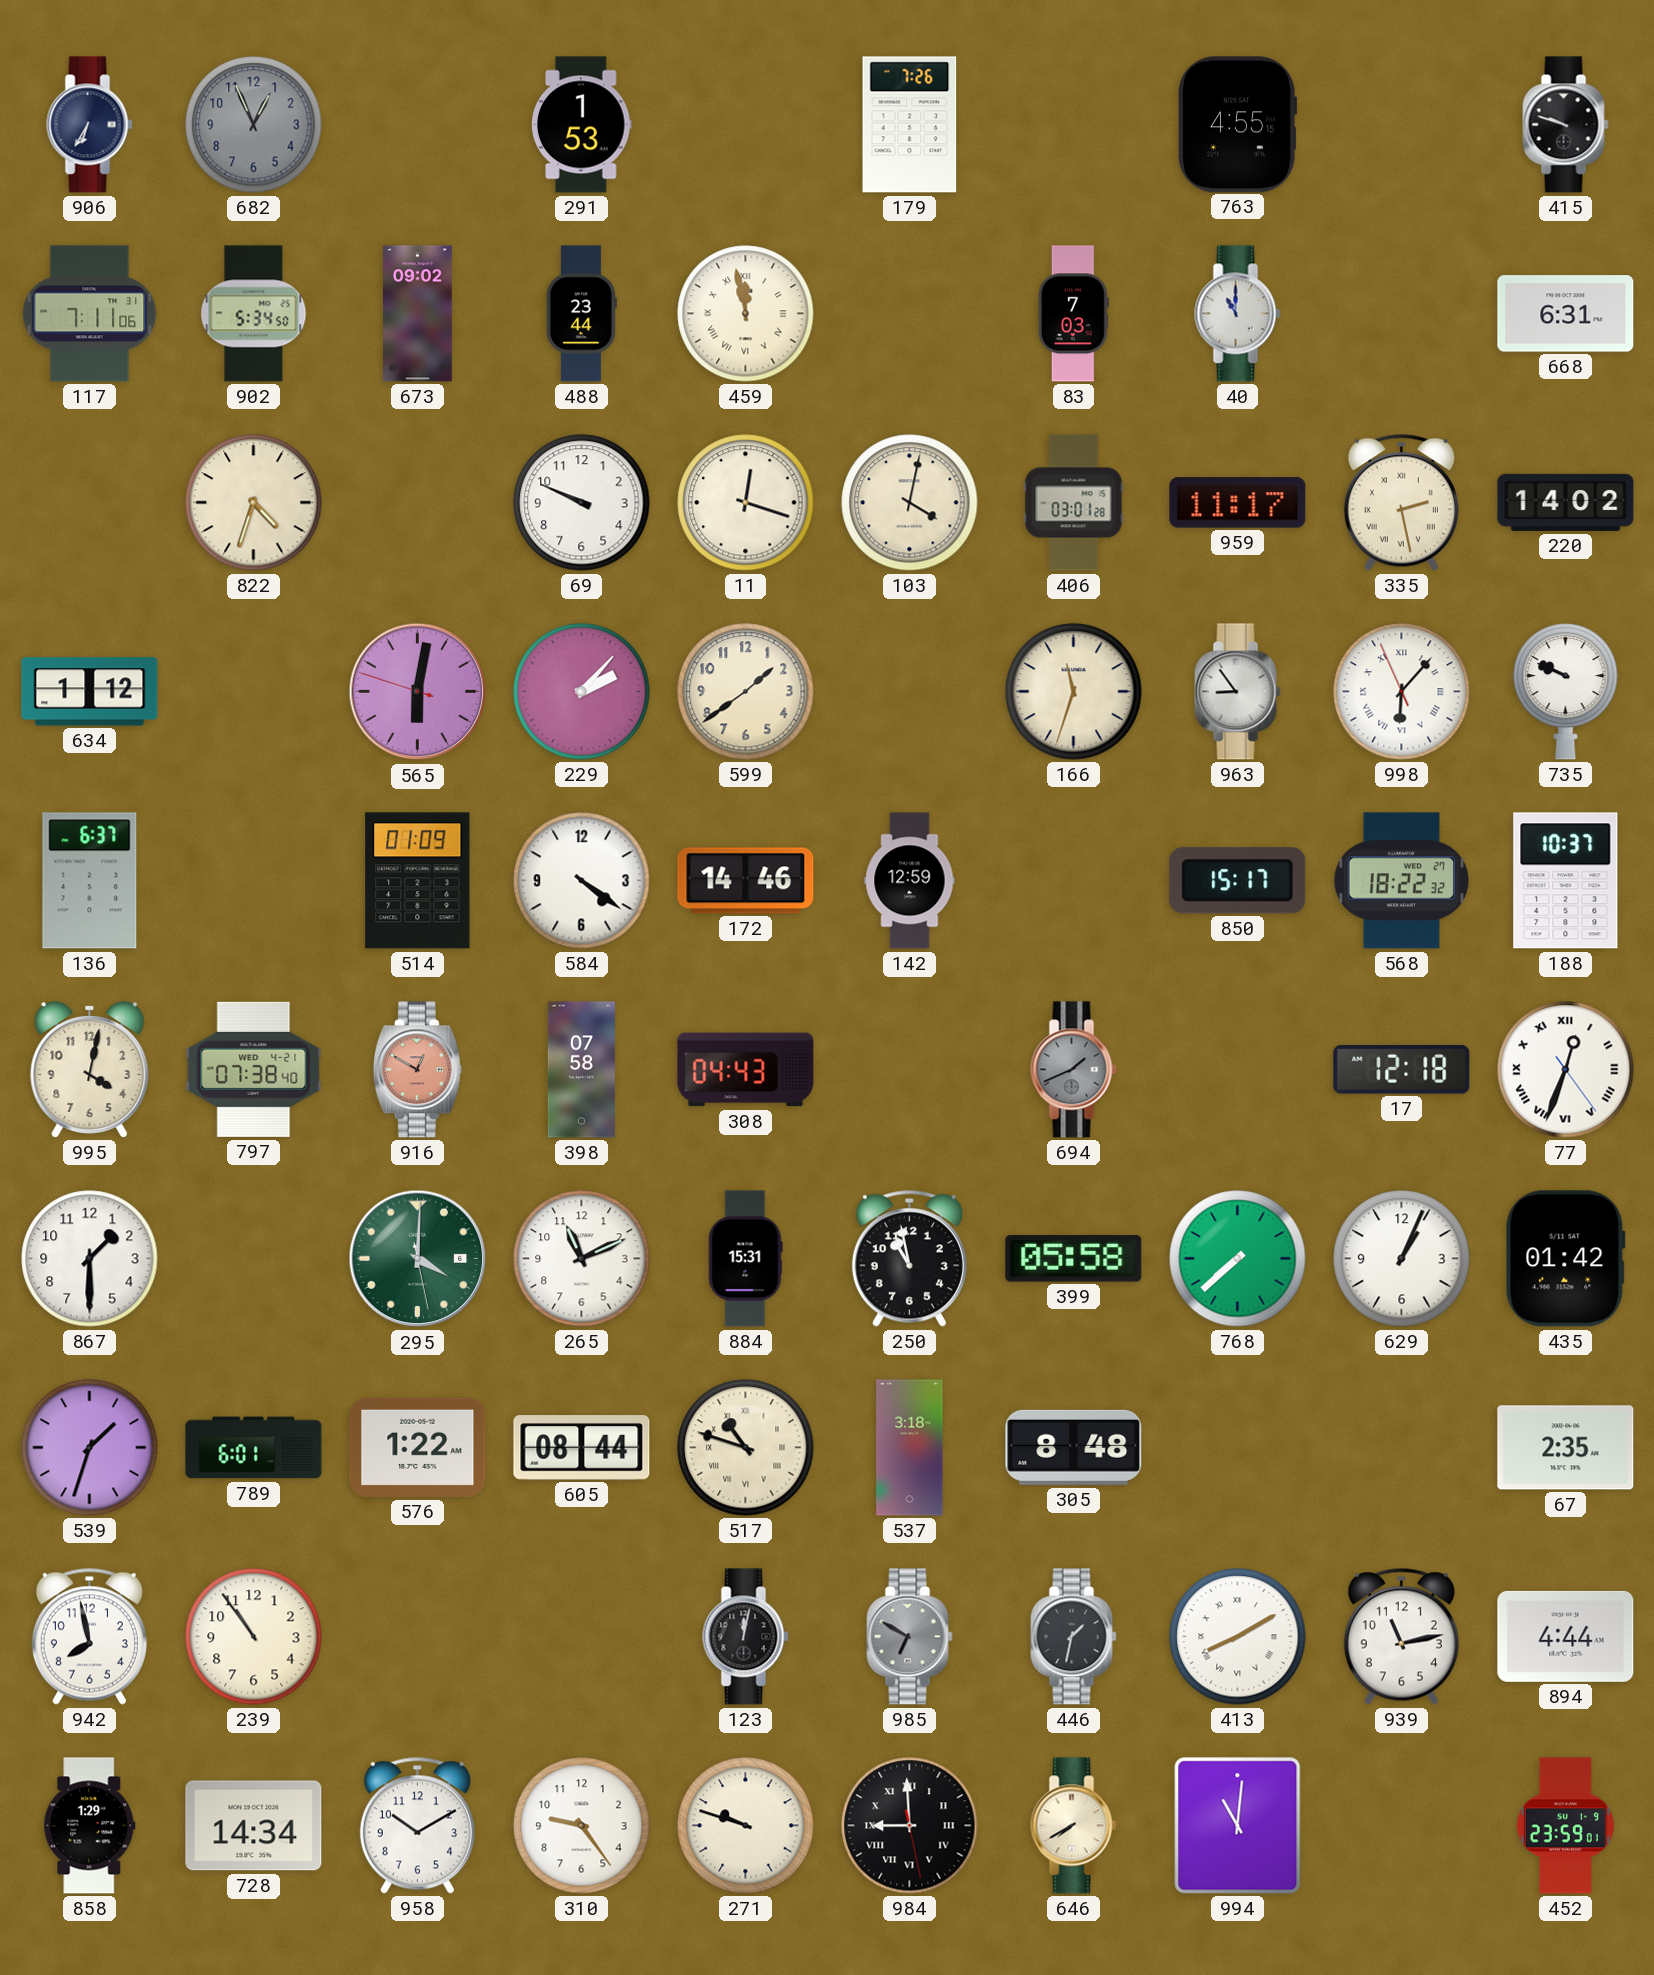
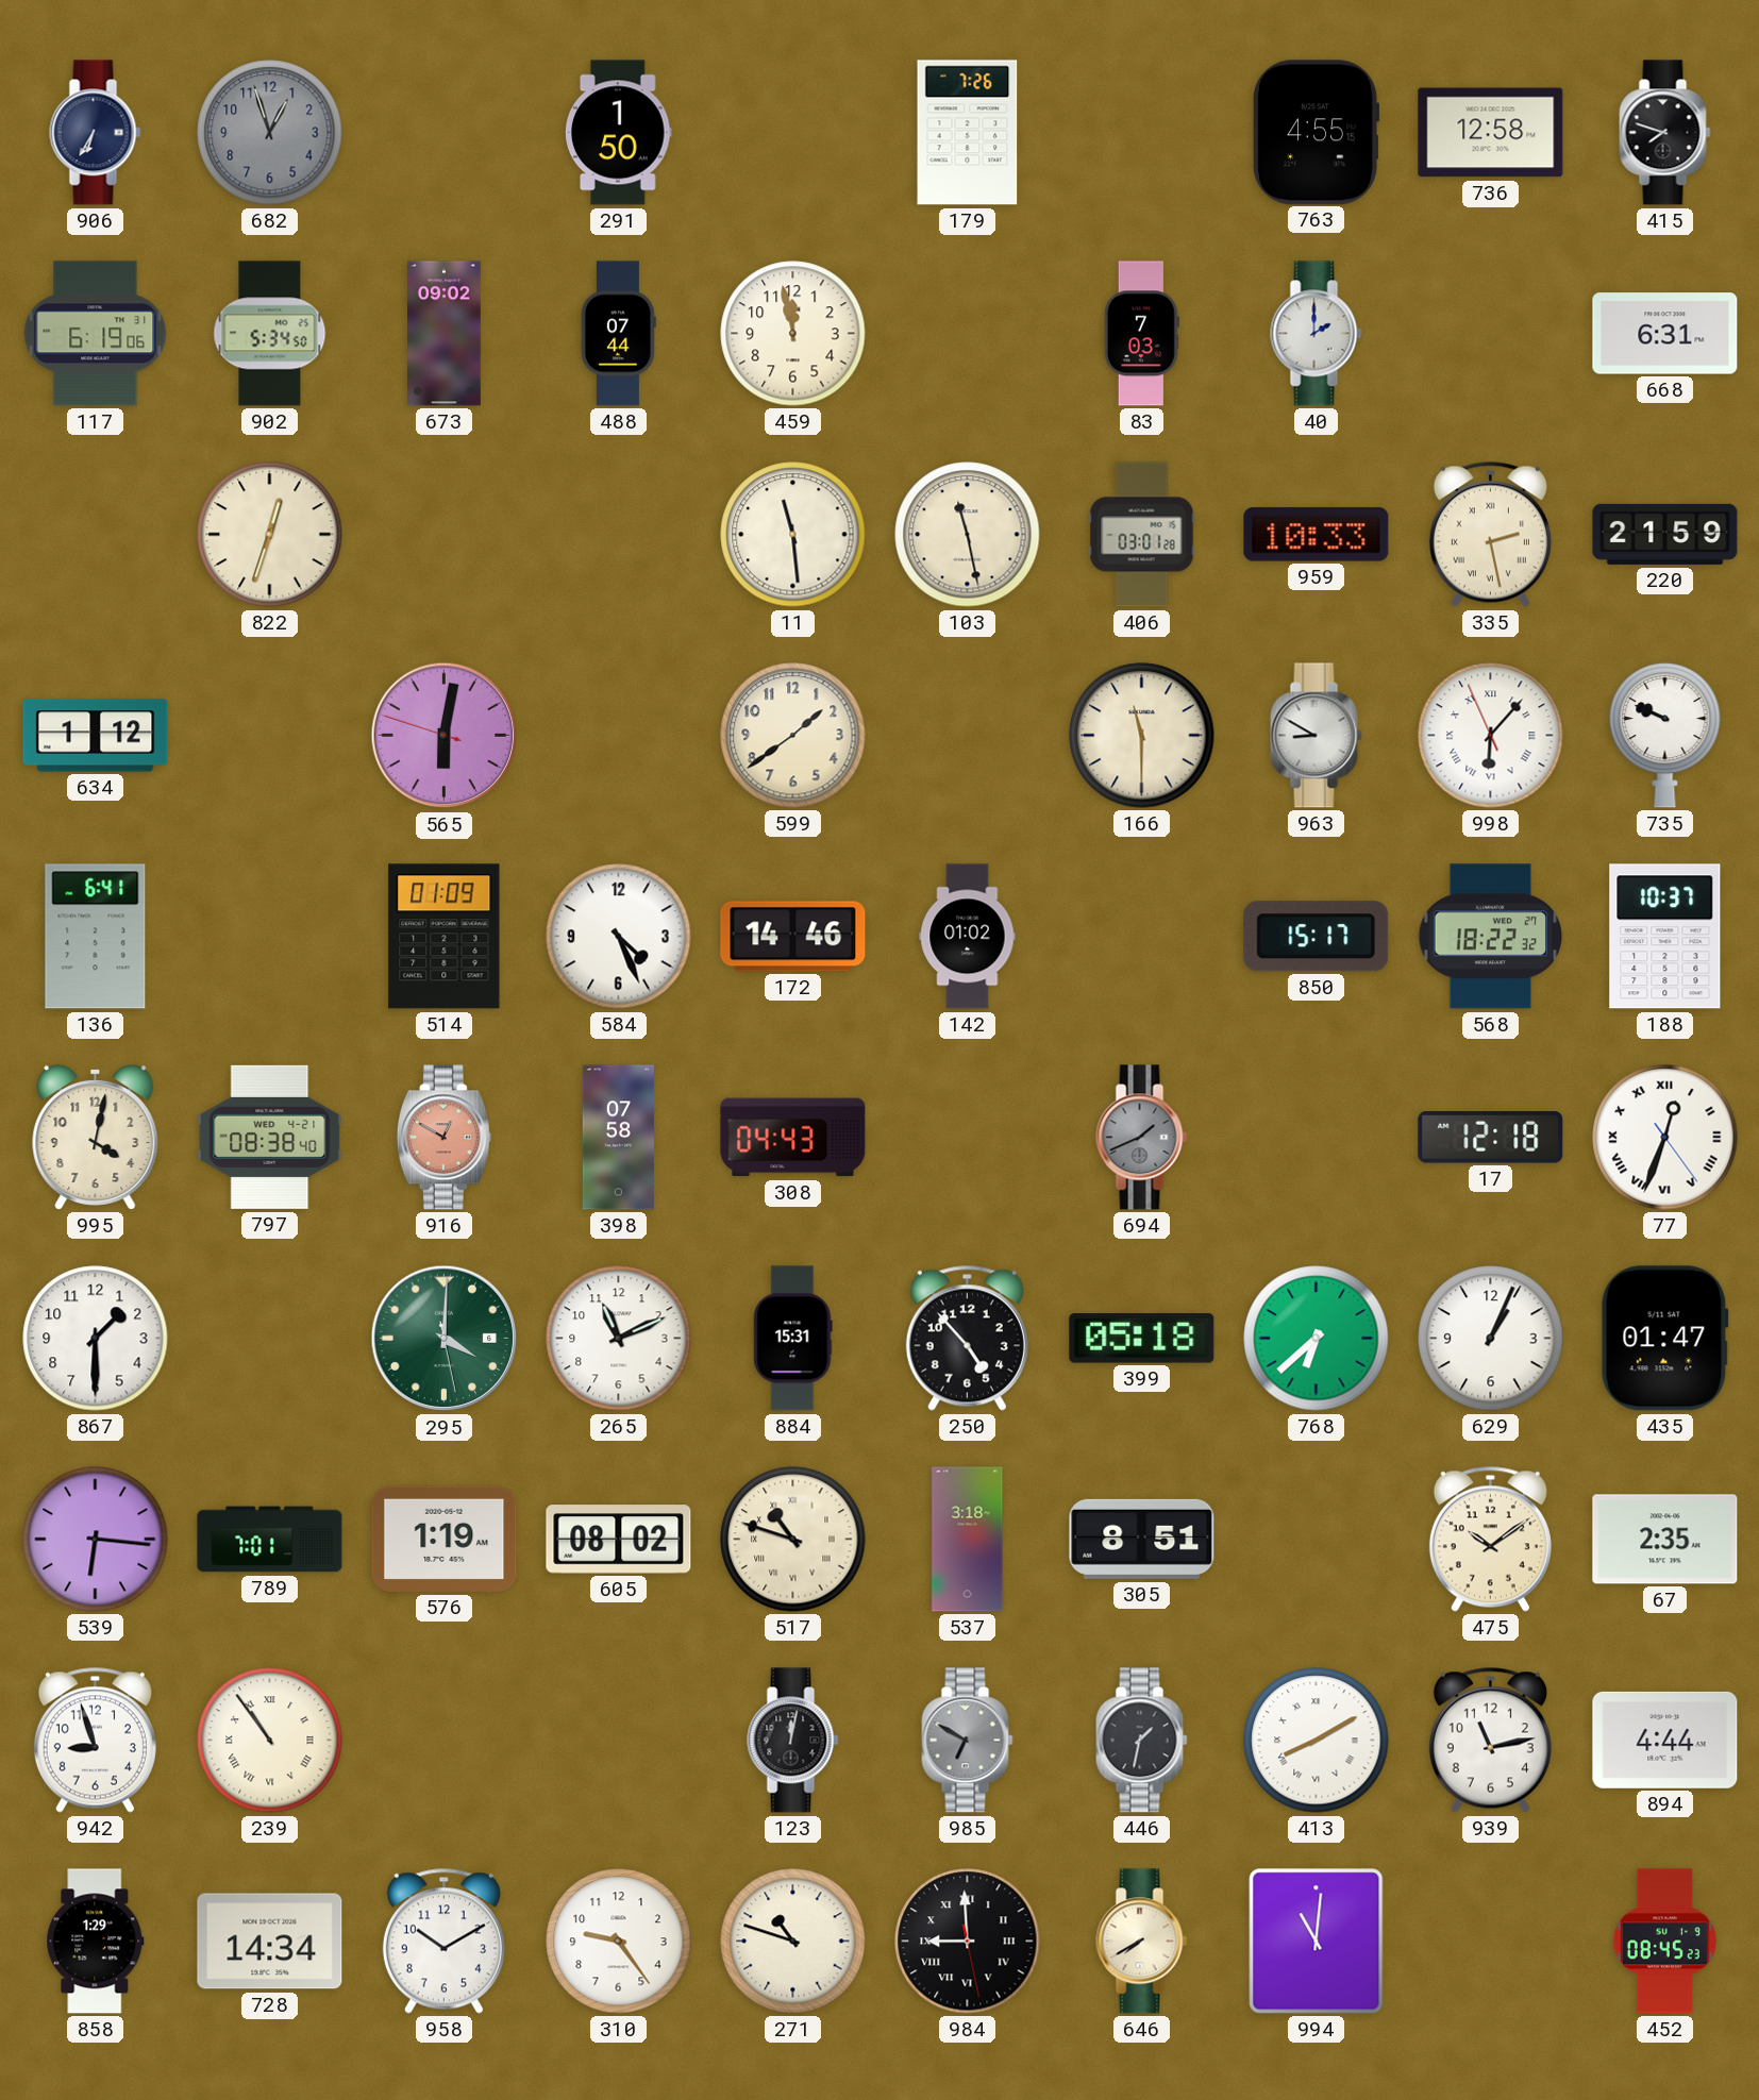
682: 12:56 -> 12:57 (270, 133)
291: 1:53 -> 1:50 (619, 133)
736: none -> 12:58 (1491, 133)
415: 9:48 -> 7:48 (1665, 133)
117: 7:11 -> 6:19 (96, 334)
488: 23:44 -> 07:44 (618, 334)
459 numerals: Roman -> Arabic (793, 334)
40: 11:00 -> 2:00 (1317, 334)
822: 4:33 -> 12:33 (270, 535)
69: 9:49 -> none (582, 503)
11: 12:18 -> 11:29 (793, 535)
103: 4:02 -> 11:28 (968, 535)
959: 11:17 -> 10:33 (1317, 535)
220: 14:02 -> 21:59 (1665, 534)
229: 2:07 -> none (582, 692)
166: 11:33 -> 11:30 (1142, 736)
963: 8:54 -> 8:50 (1317, 736)
136: 6:37 -> 6:41 (96, 937)
584: 4:21 -> 4:26 (619, 937)
142: 12:59 -> 01:02 (968, 937)
797: 07:38 -> 08:38 (270, 1137)
250: 10:58 -> 4:53 (967, 1338)
399: 05:58 -> 05:18 (1142, 1339)
768: 7:38 -> 6:38 (1317, 1339)
435: 01:42 -> 01:47 (1664, 1339)
539: 1:33 -> 6:16 (96, 1540)
789: 6:01 -> 7:01 (270, 1540)
576: 1:22 -> 1:19 (445, 1539)
605: 08:44 -> 08:02 (619, 1540)
305: 8:48 -> 8:51 (1142, 1539)
475: none -> 10:09 (1490, 1539)
942: 7:58 -> 8:57 (95, 1740)
239 numerals: Arabic -> Roman (270, 1741)
271: 9:48 -> 10:48 (793, 1942)
452: 23:59 -> 08:45 (1664, 1942)
